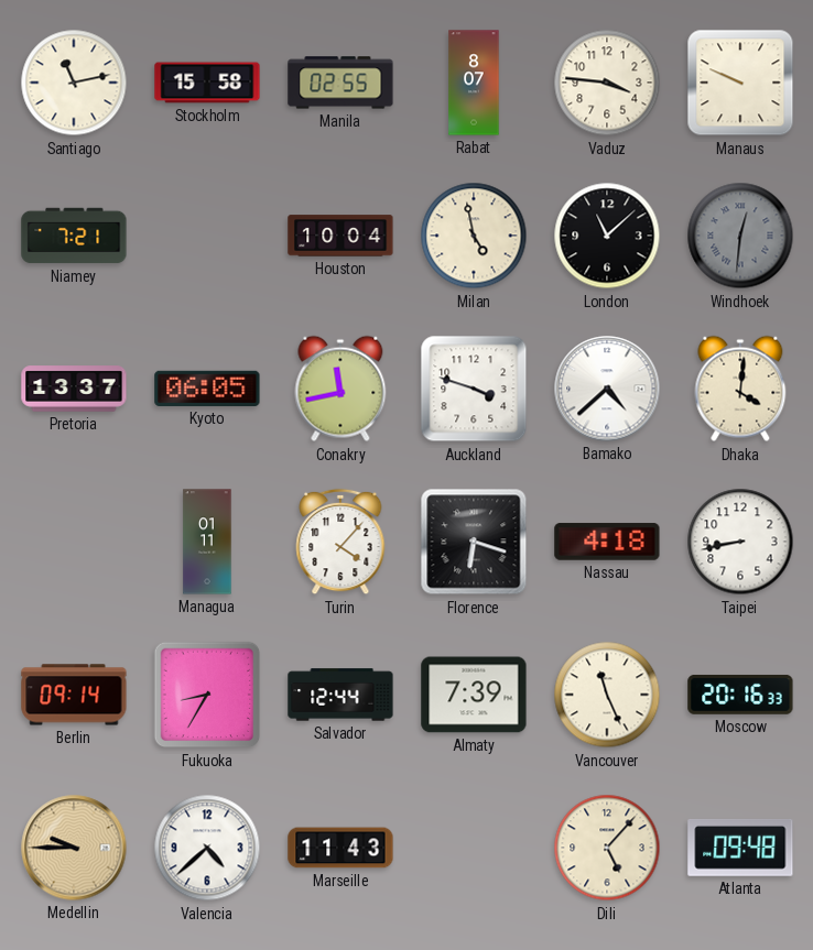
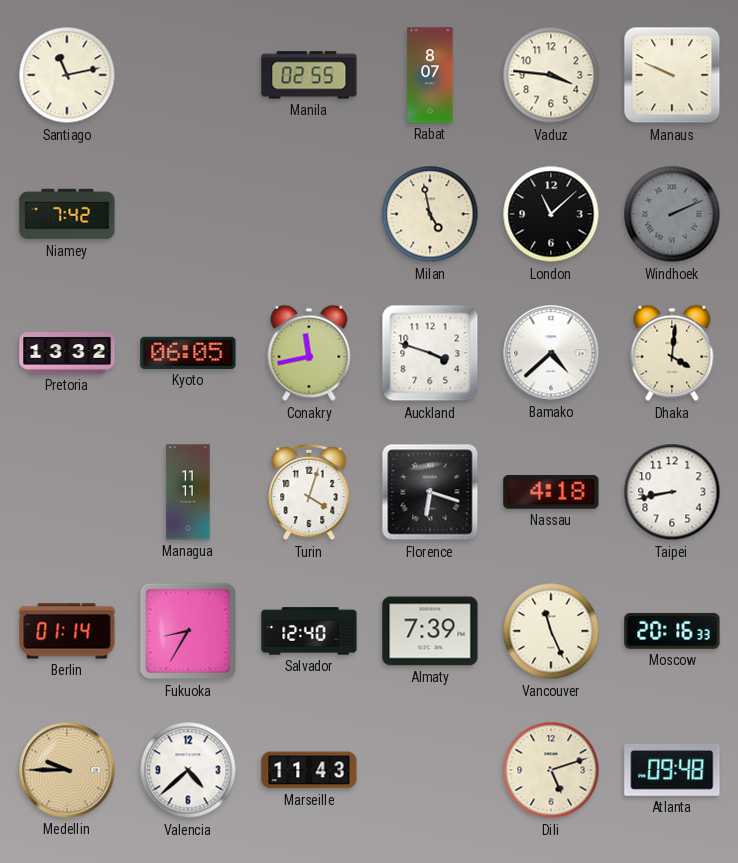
Stockholm: 15:58 -> none (207, 83)
Niamey: 7:21 -> 7:42 (67, 214)
Houston: 10:04 -> none (340, 236)
Windhoek: 12:31 -> 2:11 (672, 214)
Pretoria: 13:37 -> 13:32 (67, 353)
Managua: 01:11 -> 11:11 (188, 492)
Turin: 4:07 -> 4:03 (309, 492)
Berlin: 09:14 -> 01:14 (67, 631)
Salvador: 12:44 -> 12:40 (309, 631)
Dili: 5:07 -> 5:12 (551, 770)
